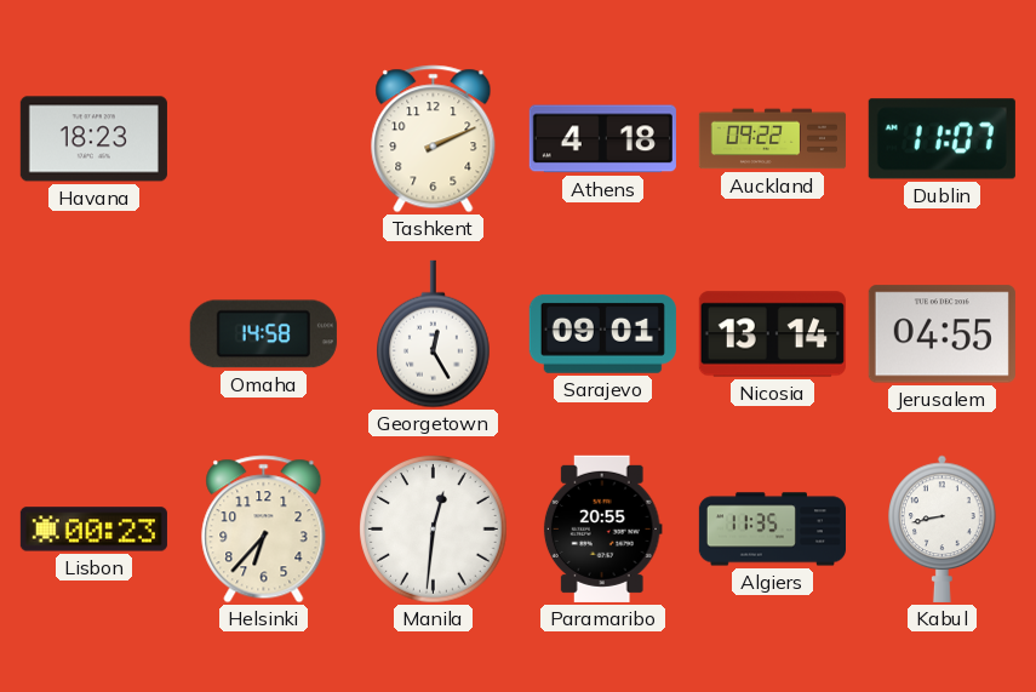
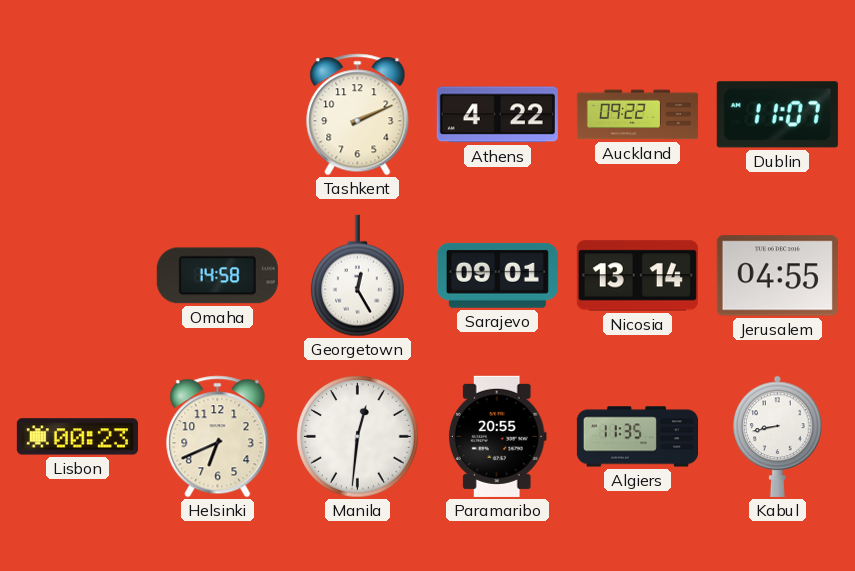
Havana: 18:23 -> none (93, 139)
Athens: 4:18 -> 4:22 (497, 115)
Helsinki: 6:37 -> 6:41 (218, 437)
